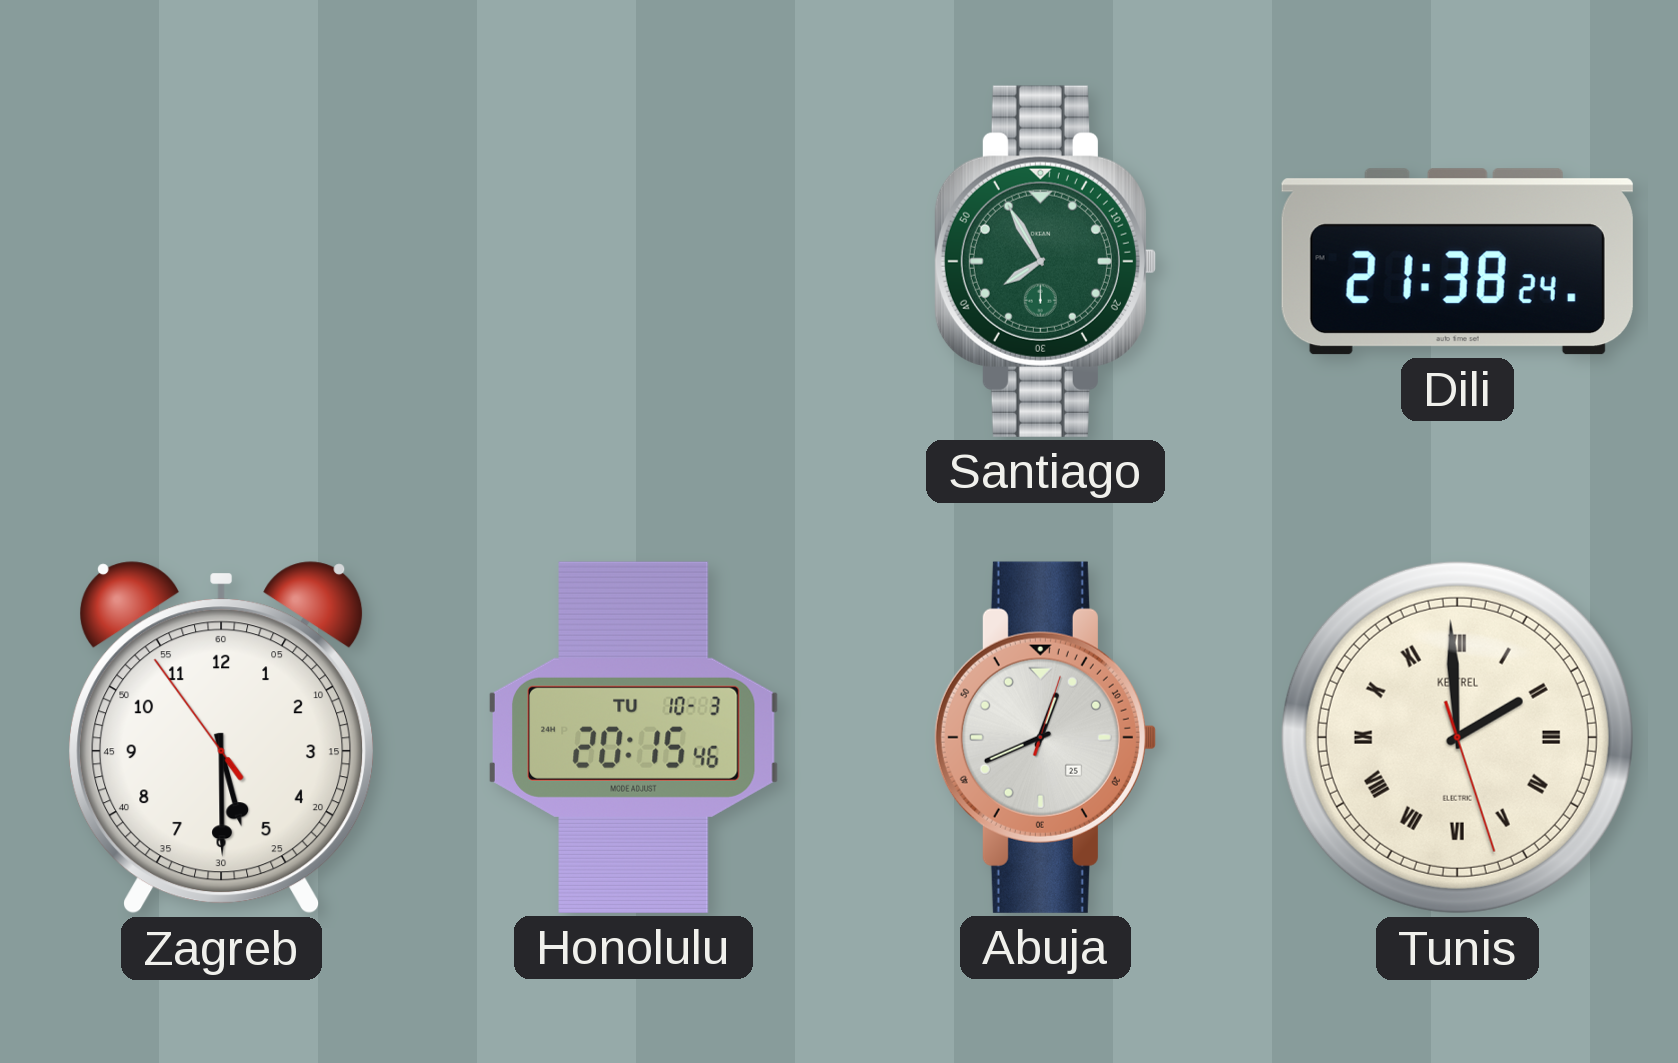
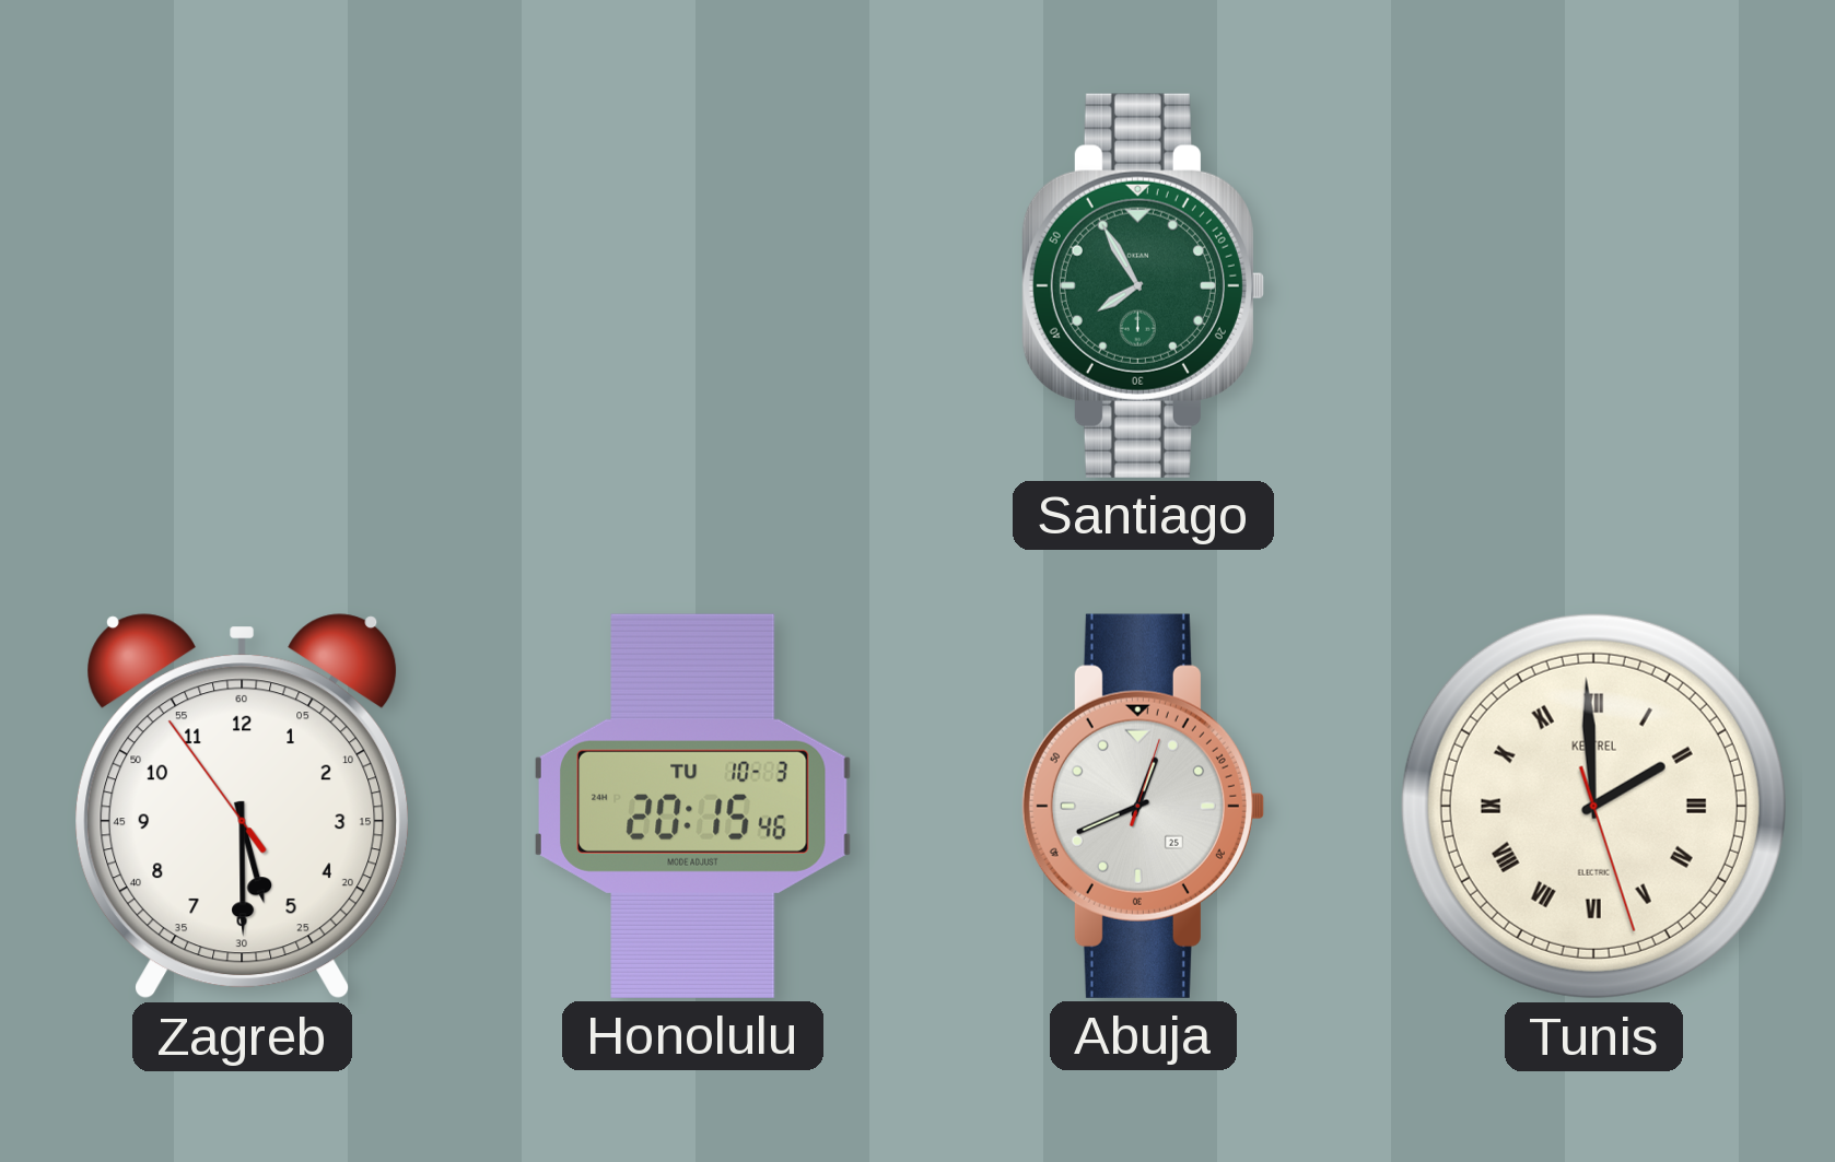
Dili: 21:38 -> none (1457, 262)
